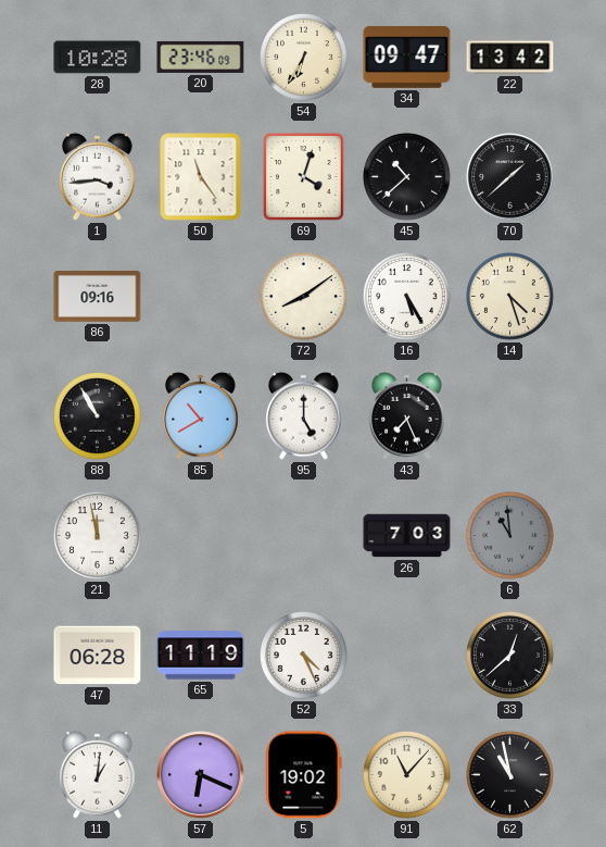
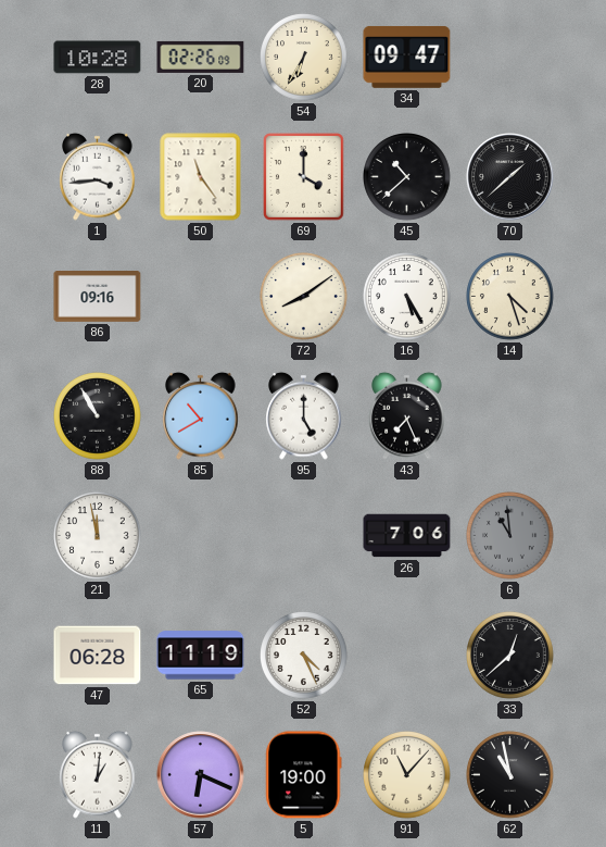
20: 23:46 -> 02:26 (201, 57)
22: 13:42 -> none (510, 58)
69: 4:03 -> 4:00 (304, 177)
26: 7:03 -> 7:06 (407, 536)
5: 19:02 -> 19:00 (304, 775)
